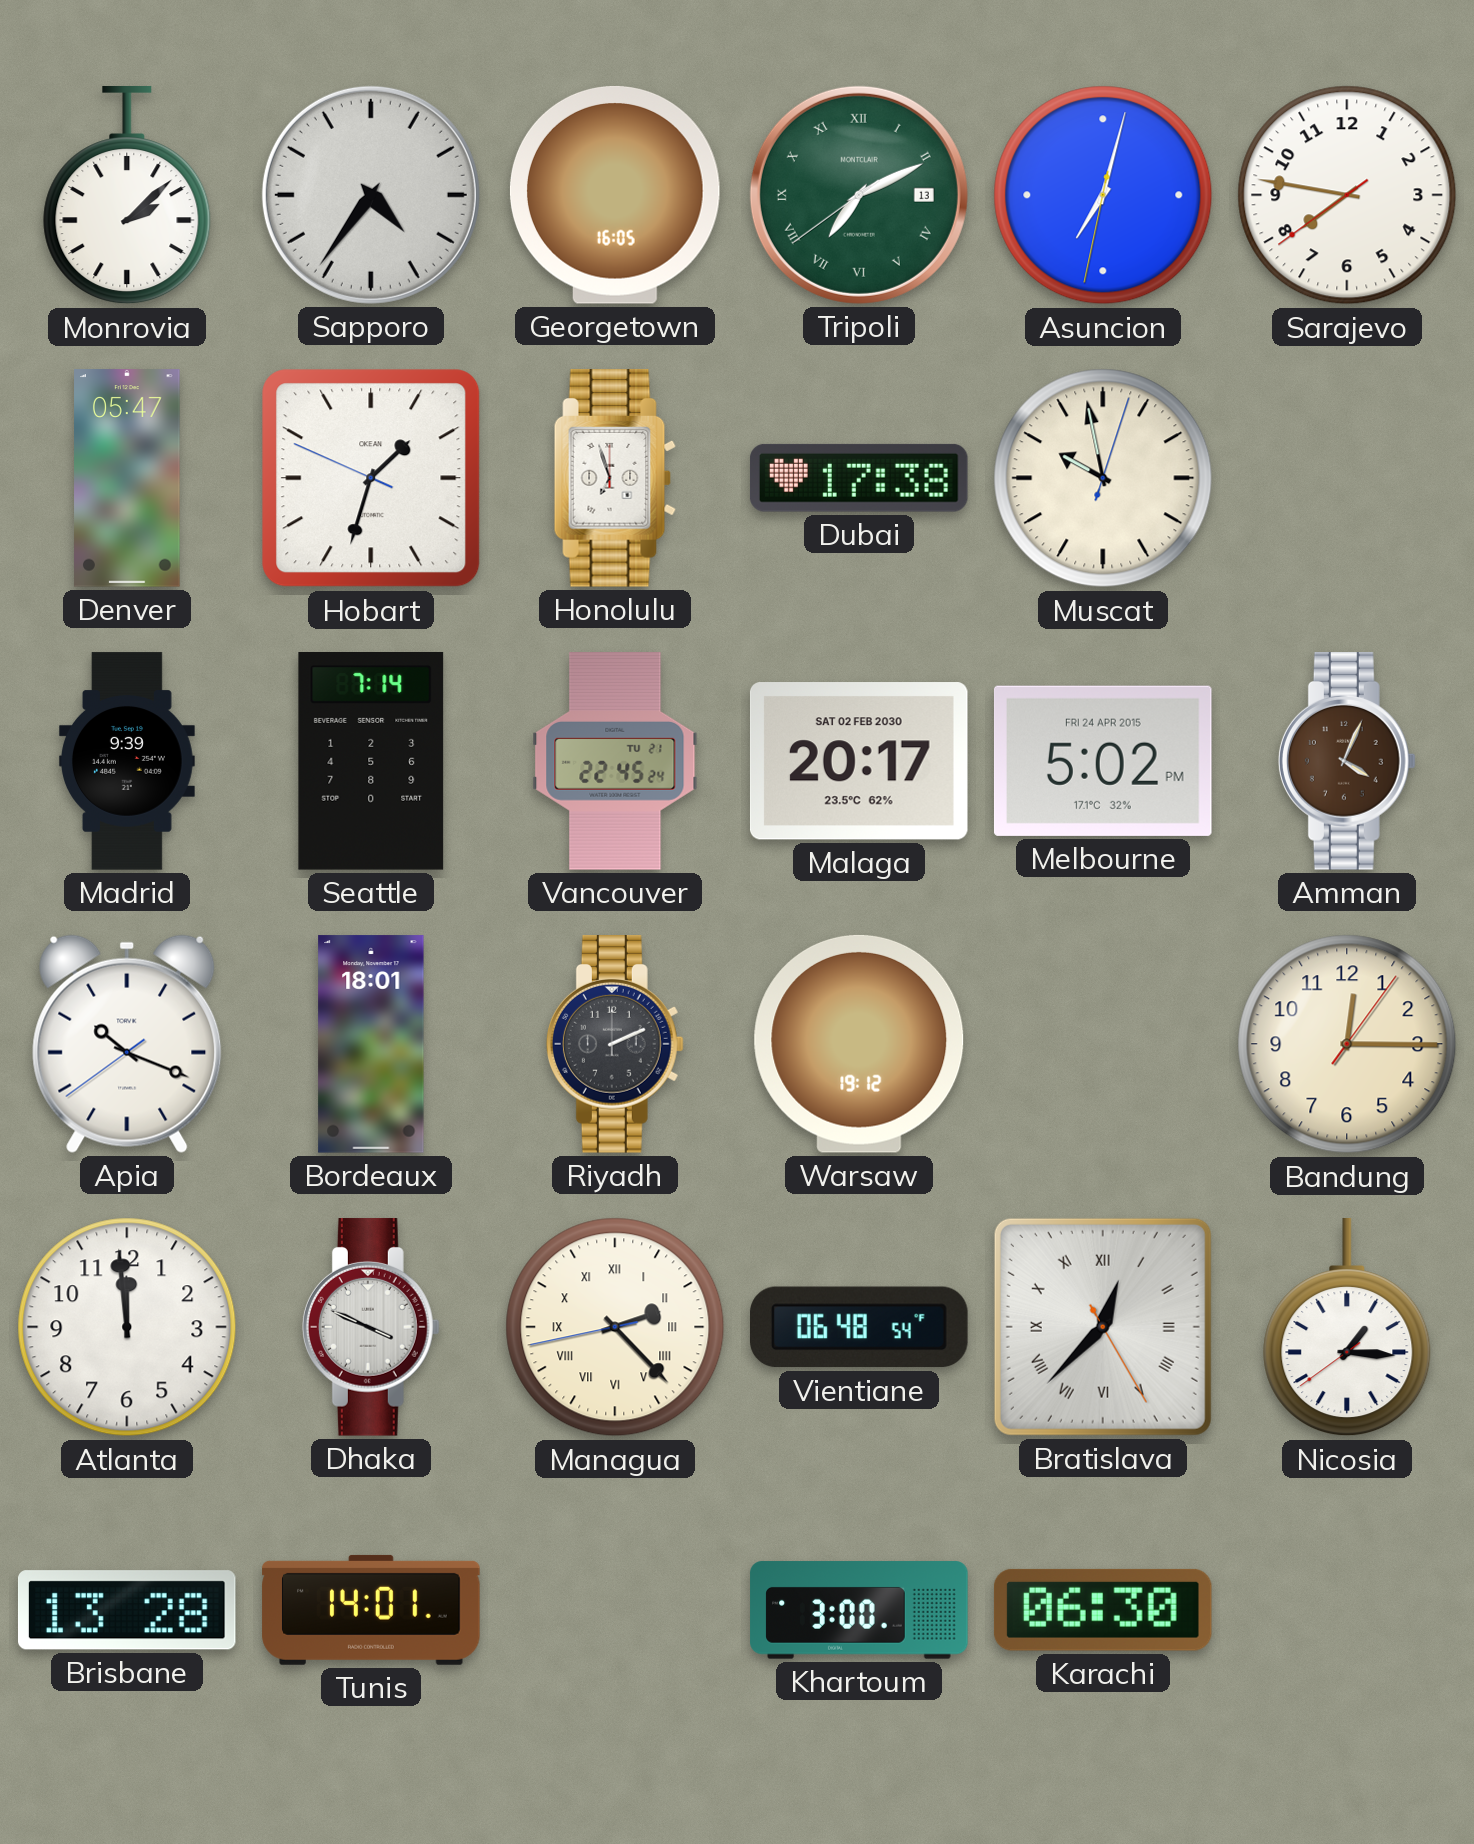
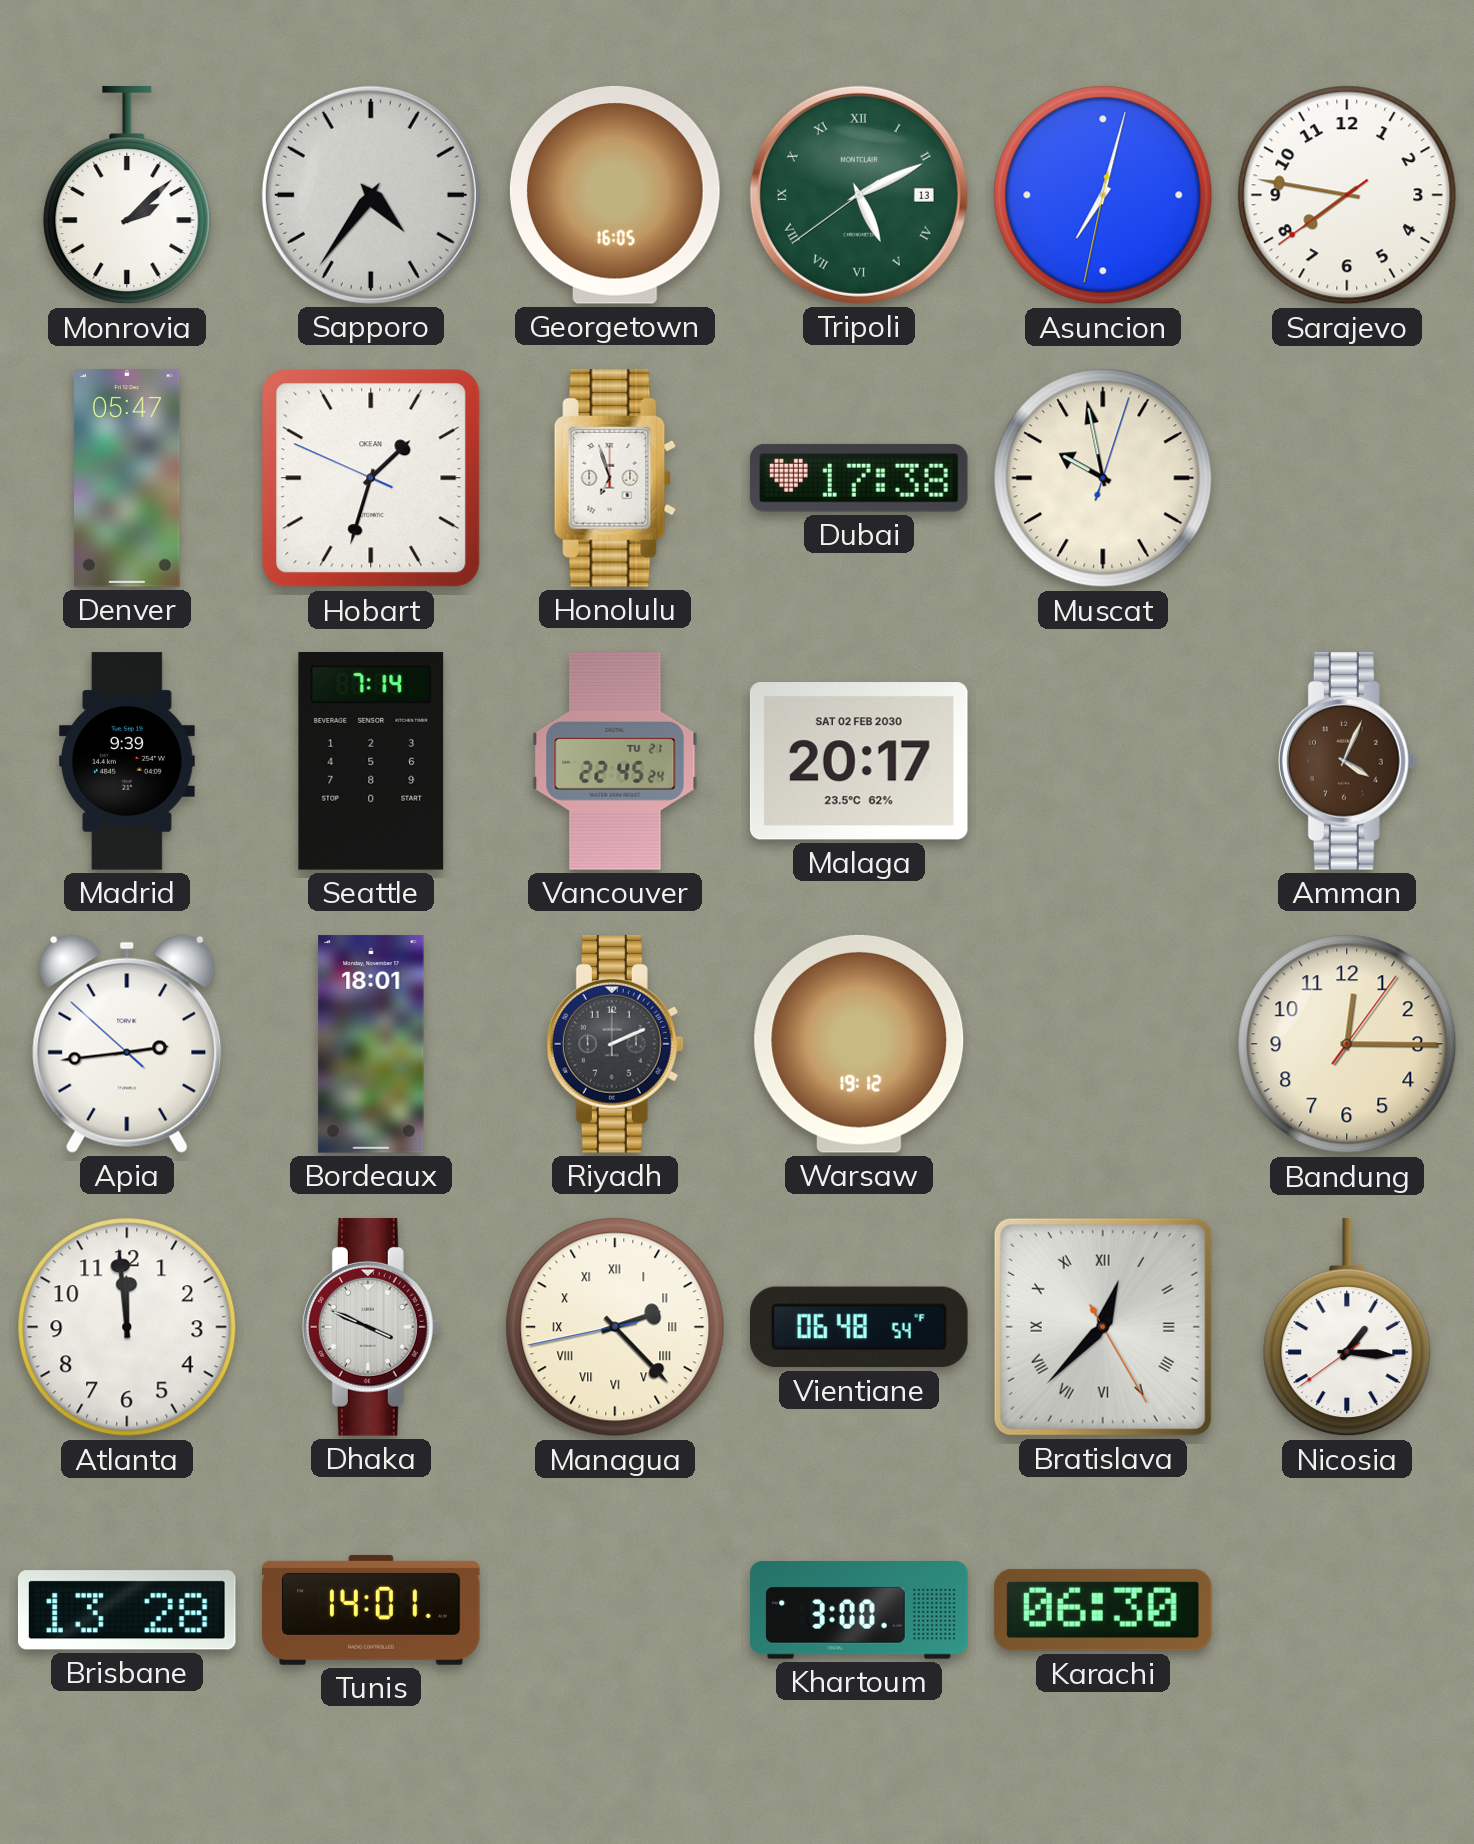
Tripoli: 7:10 -> 5:10 (859, 195)
Melbourne: 5:02 -> none (1103, 761)
Apia: 10:18 -> 2:43 (127, 1044)
